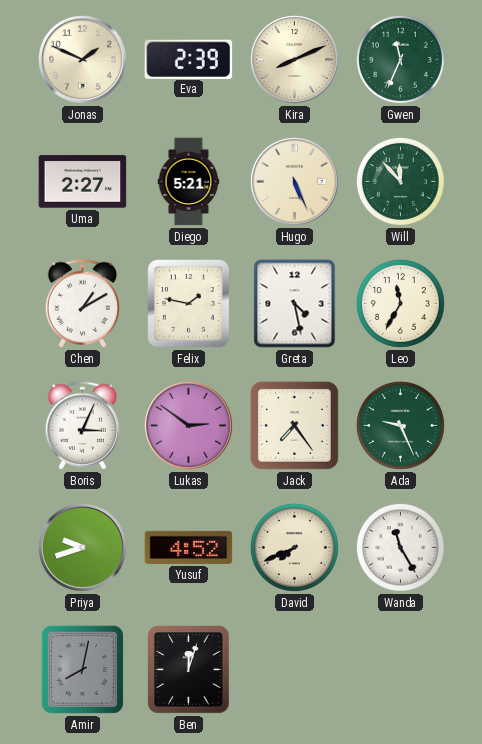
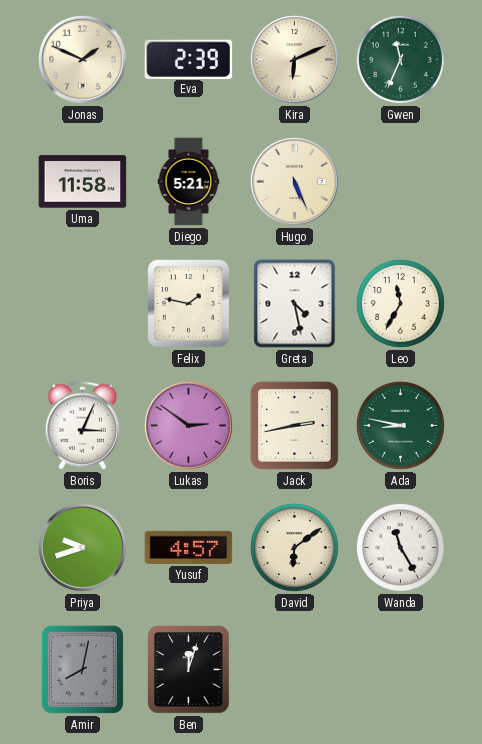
Kira: 8:11 -> 6:11 (294, 59)
Uma: 2:27 -> 11:58 (83, 182)
Will: 11:53 -> none (400, 181)
Chen: 1:10 -> none (83, 304)
Jack: 7:24 -> 2:43 (294, 425)
Ada: 9:26 -> 8:47 (400, 425)
Yusuf: 4:52 -> 4:57 (189, 547)
David: 7:41 -> 6:09 (294, 547)
